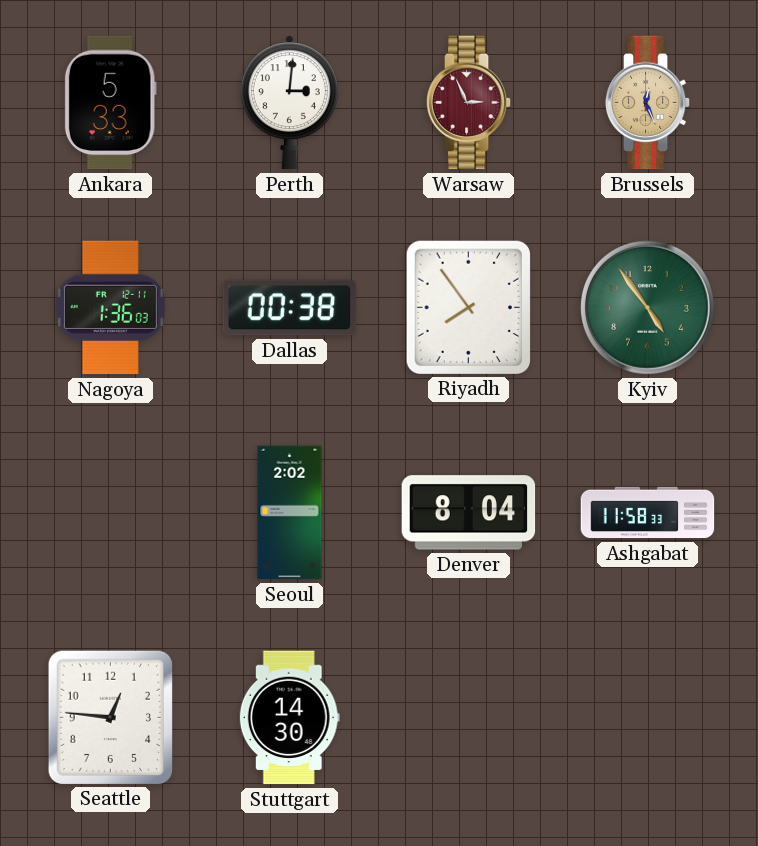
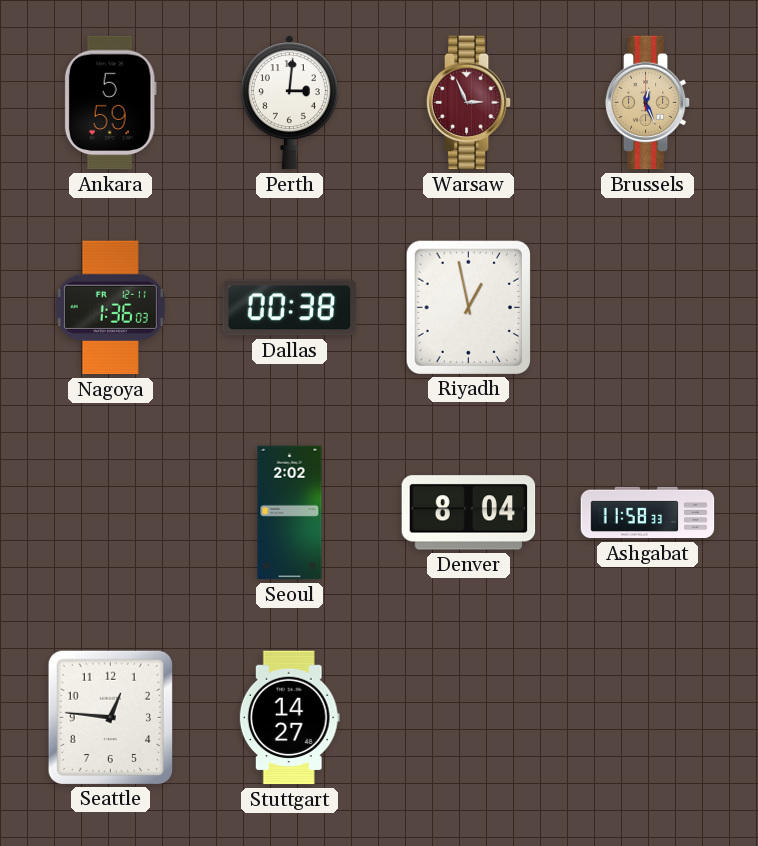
Ankara: 5:33 -> 5:59 (110, 103)
Riyadh: 7:54 -> 12:58 (468, 307)
Kyiv: 4:54 -> none (648, 308)
Stuttgart: 14:30 -> 14:27 (289, 718)
